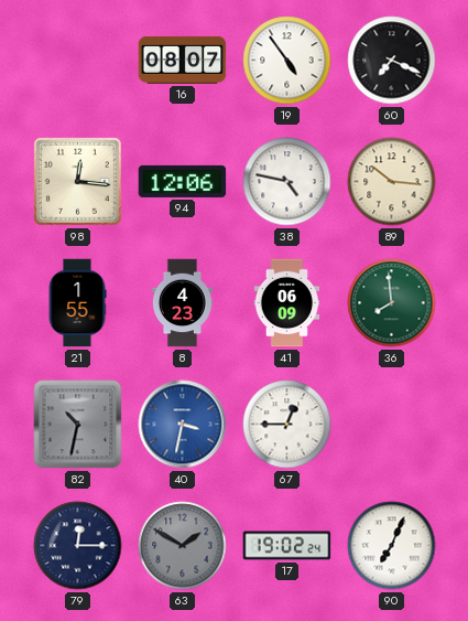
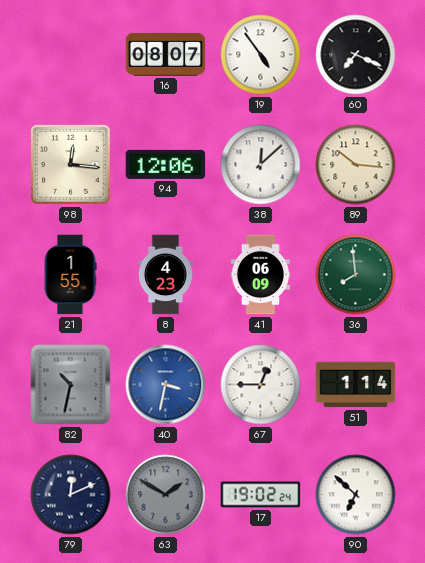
38: 4:47 -> 12:08 (261, 165)
51: none -> 1:14 (356, 385)
79: 12:15 -> 12:11 (71, 495)
90: 7:04 -> 6:52 (356, 495)
